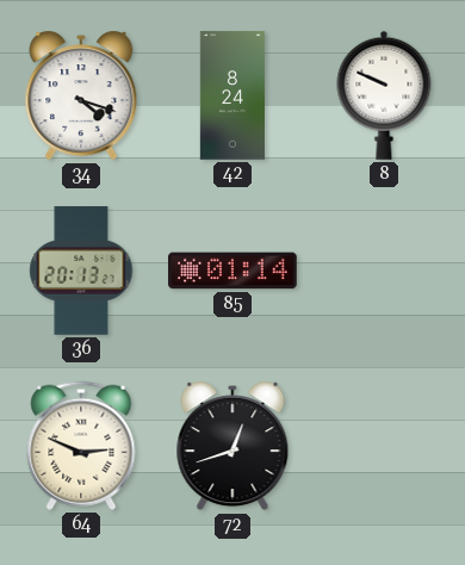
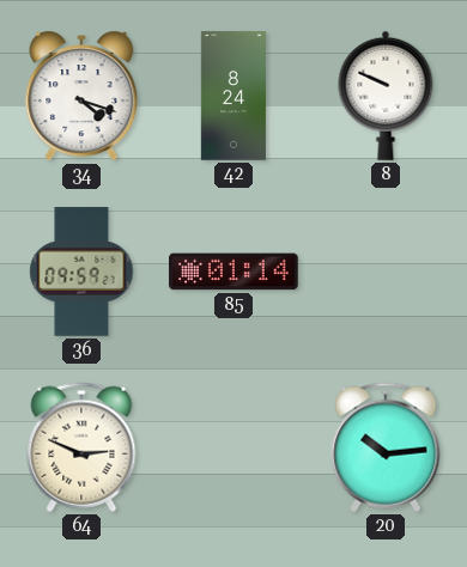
36: 20:13 -> 09:59 (81, 272)
72: 12:42 -> none (232, 446)
20: none -> 10:14 (386, 447)
